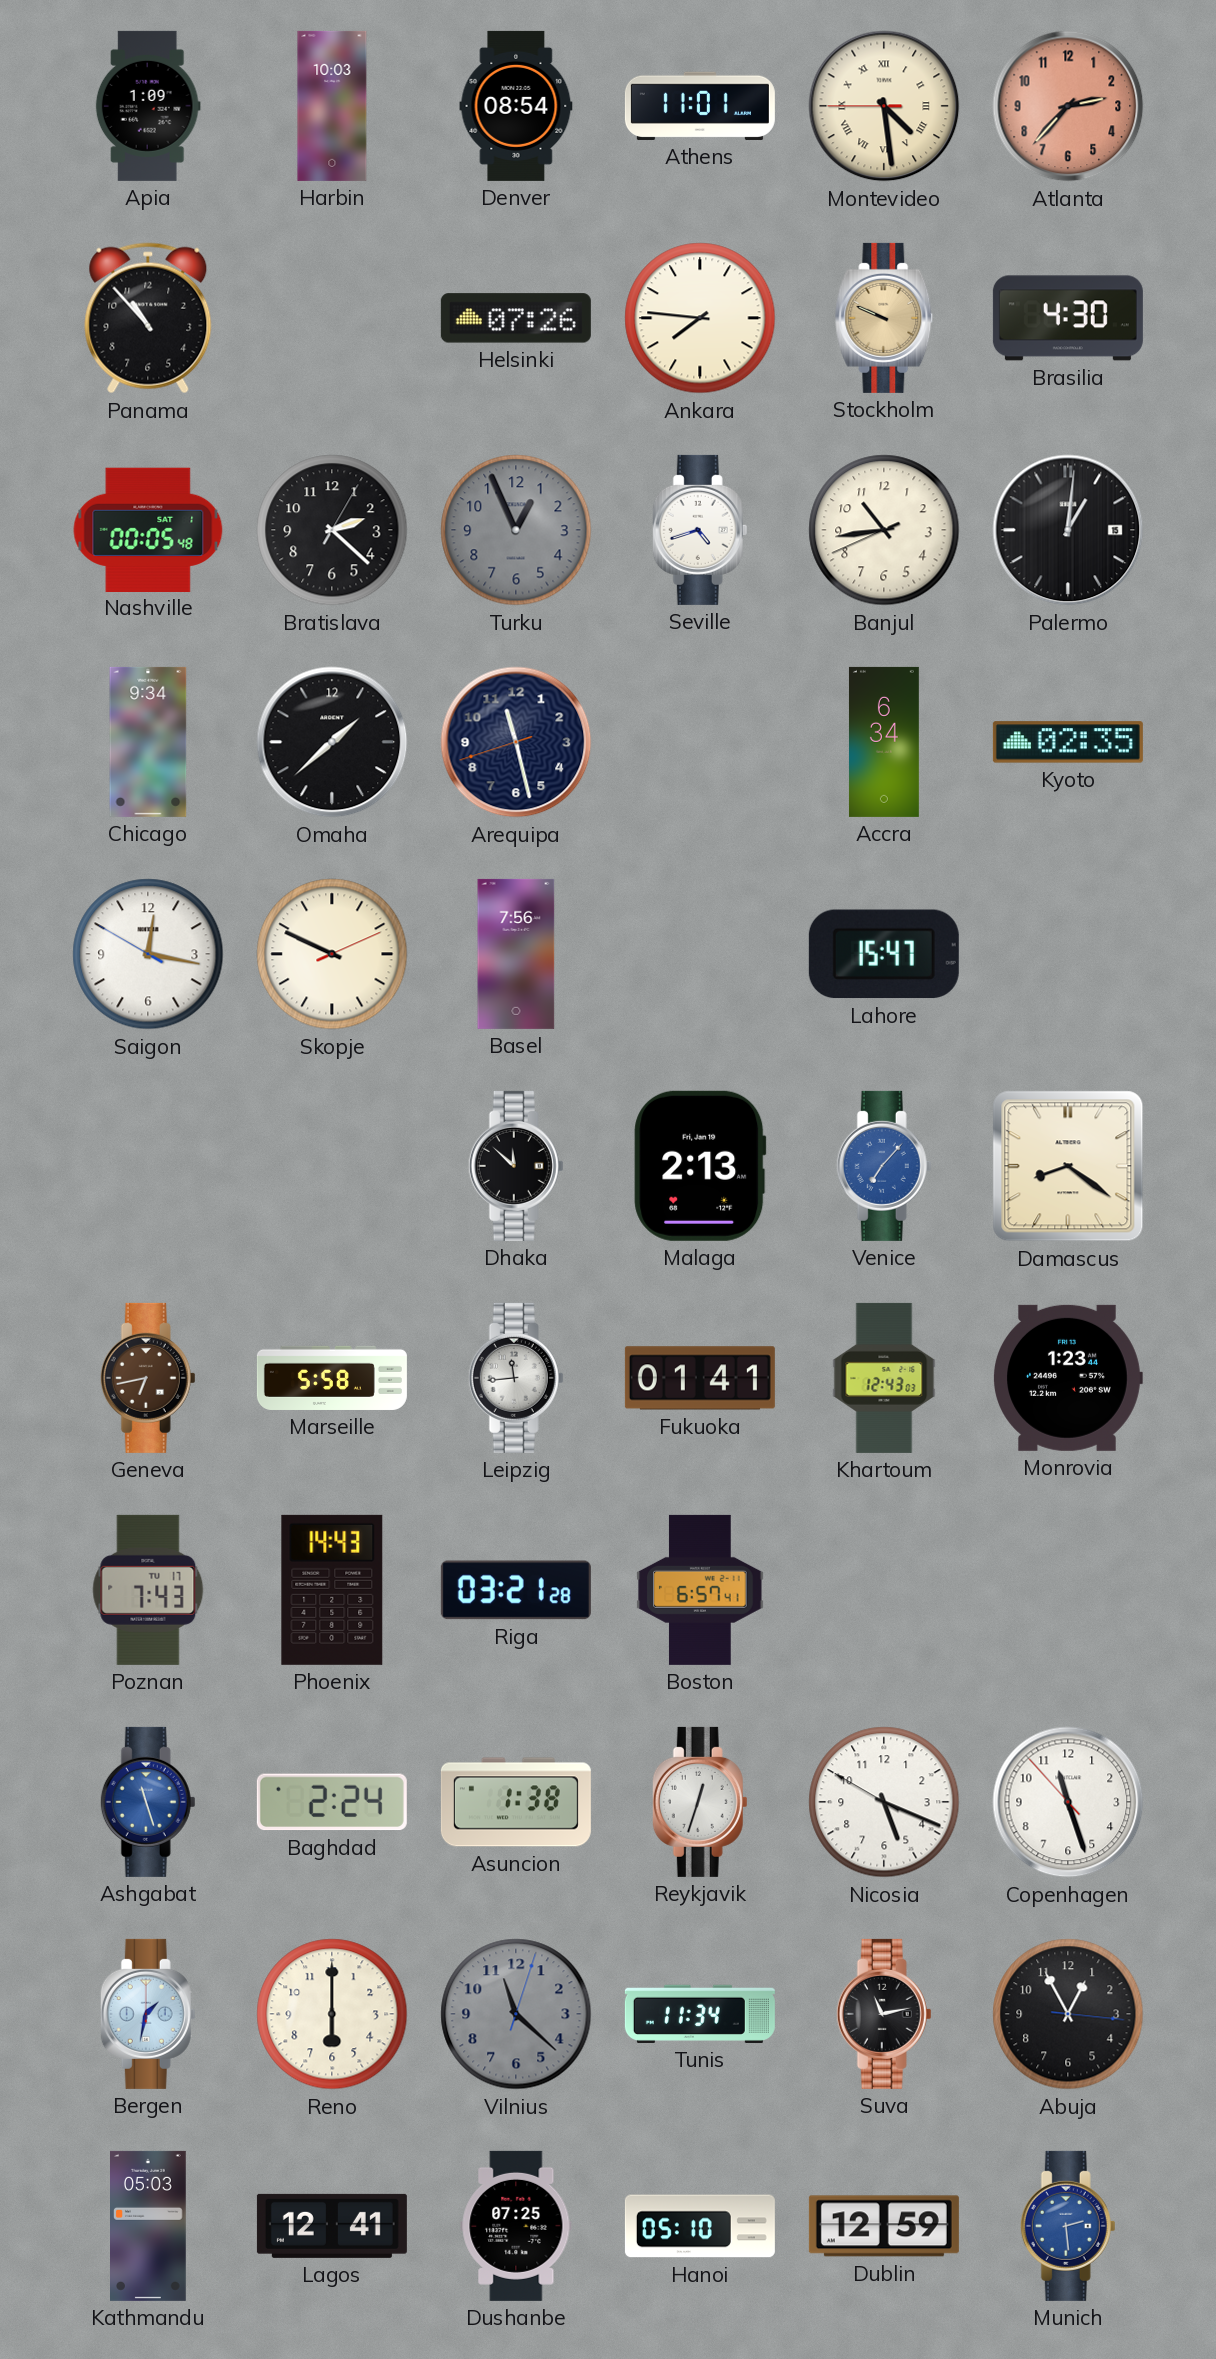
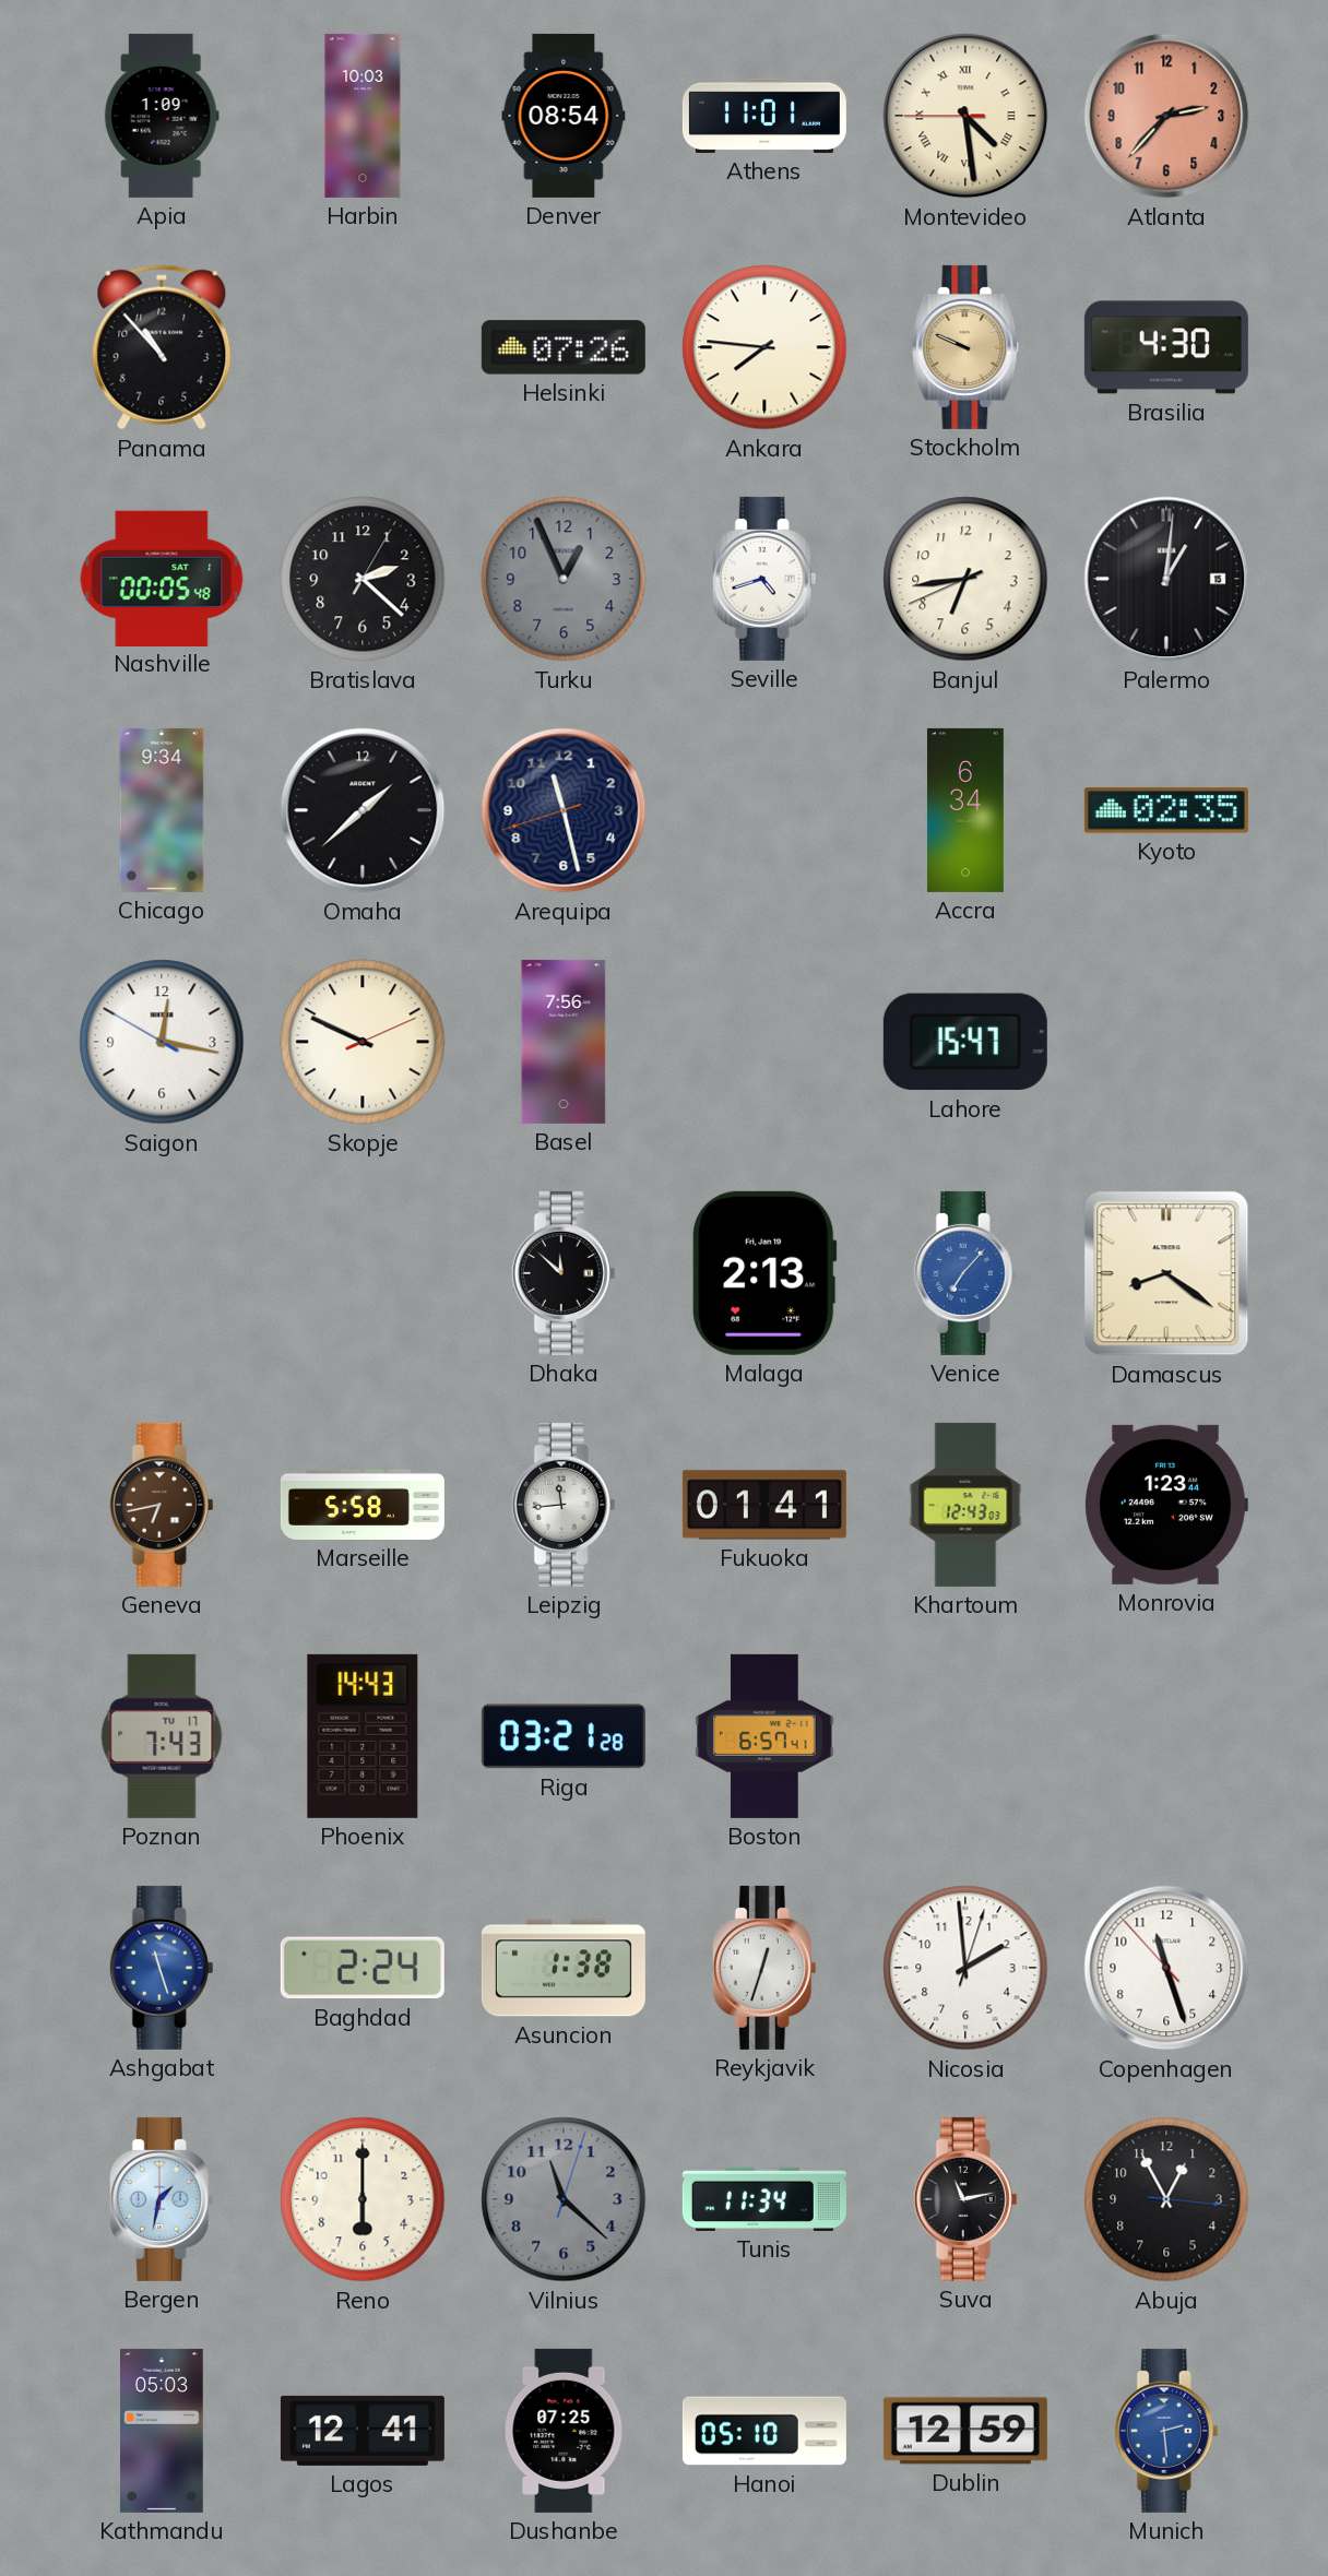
Banjul: 10:43 -> 6:43 (965, 579)
Nicosia: 5:18 -> 1:59 (965, 1968)
